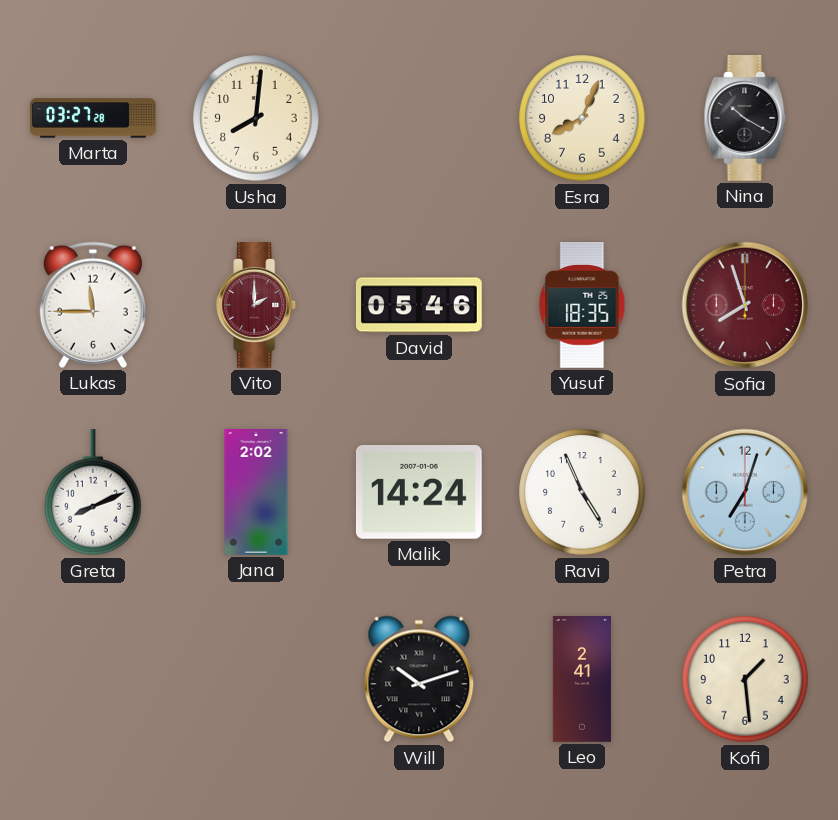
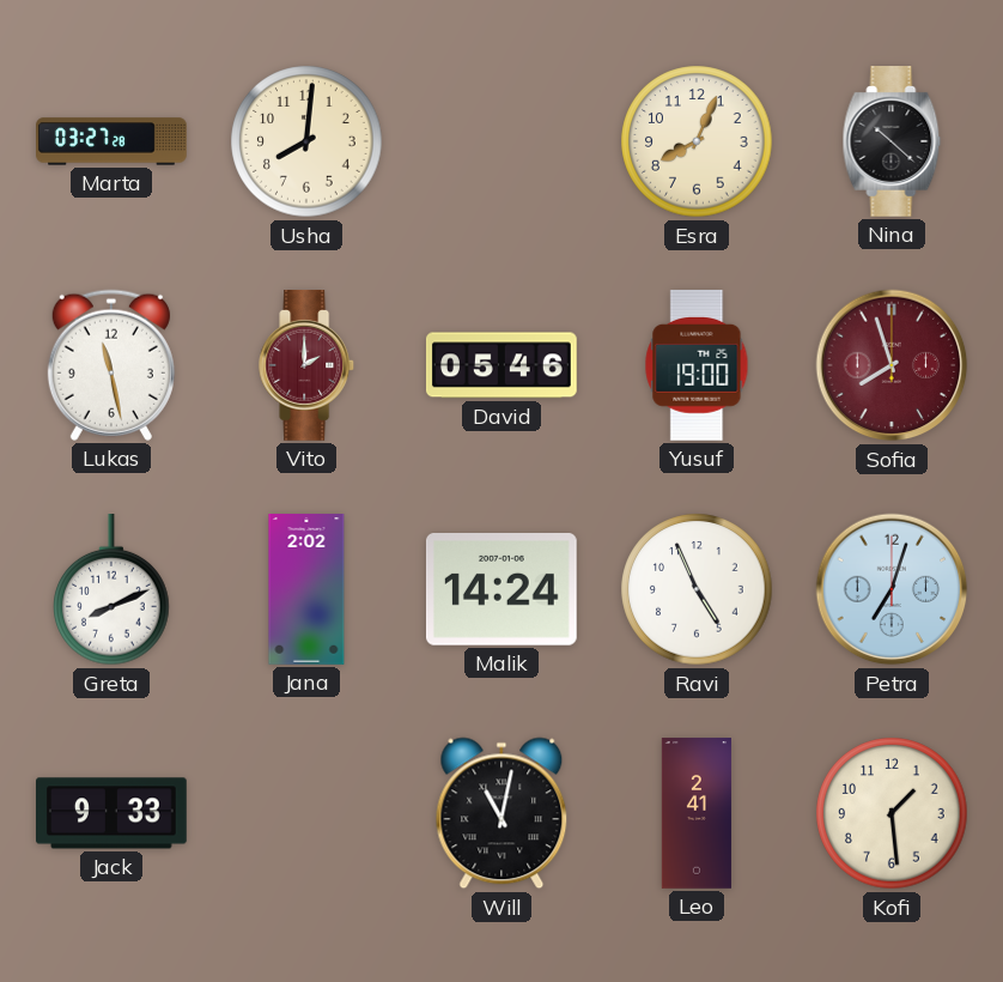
Nina: 10:20 -> 10:22 (892, 143)
Lukas: 11:45 -> 11:28 (111, 365)
Yusuf: 18:35 -> 19:00 (697, 365)
Jack: none -> 9:33 (113, 813)
Will: 10:12 -> 11:02 (501, 813)
